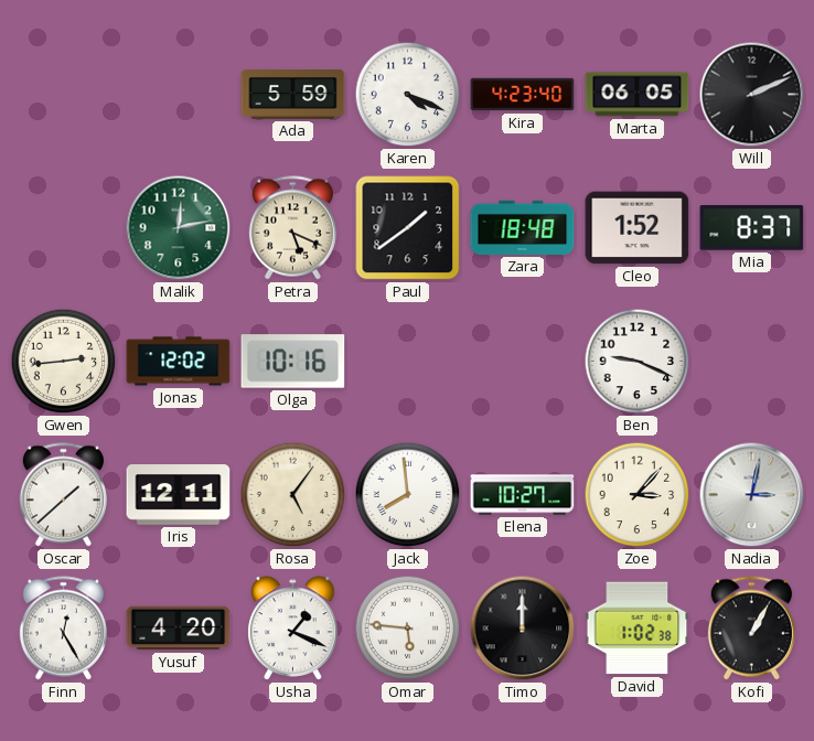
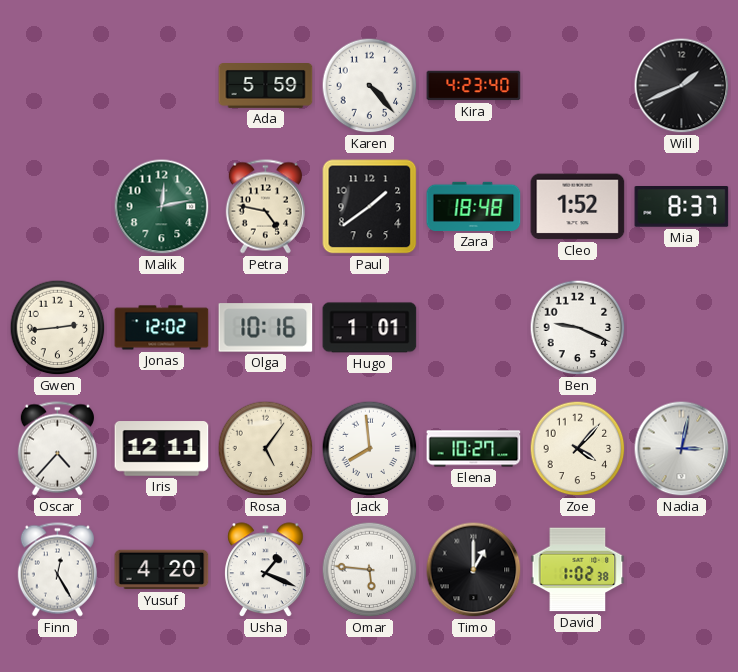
Karen: 4:19 -> 4:23 (370, 86)
Marta: 06:05 -> none (638, 95)
Will: 2:11 -> 1:41 (682, 86)
Petra: 5:19 -> 4:47 (265, 207)
Hugo: none -> 1:01 (370, 328)
Oscar: 1:38 -> 4:37 (57, 449)
Zoe: 3:07 -> 4:07 (578, 449)
Timo: 12:00 -> 1:00 (474, 570)
Kofi: 1:05 -> none (751, 629)
